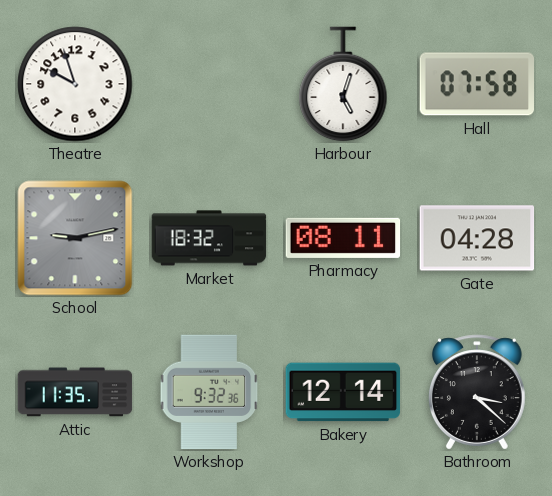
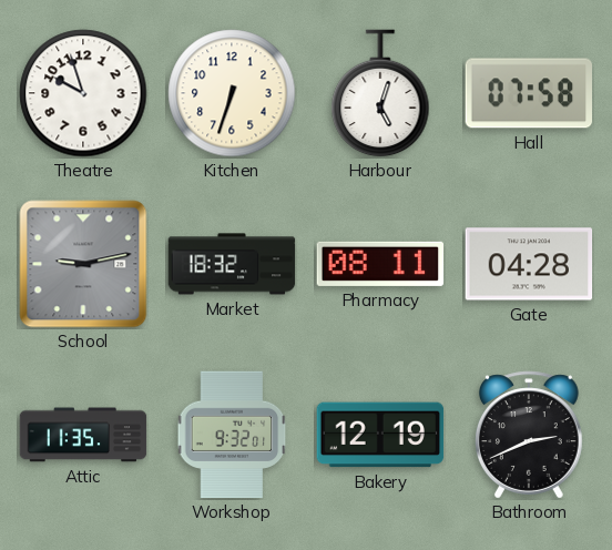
Kitchen: none -> 6:33 (232, 93)
Workshop: 9:32:36 -> 9:32:01 (232, 435)
Bakery: 12:14 -> 12:19 (380, 435)
Bathroom: 3:22 -> 2:41 (529, 435)
